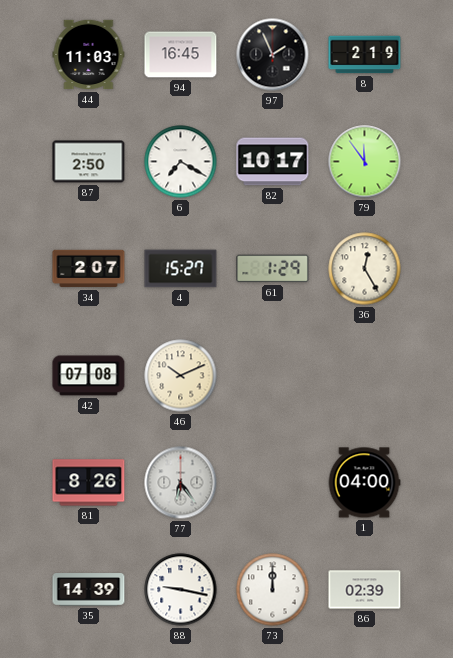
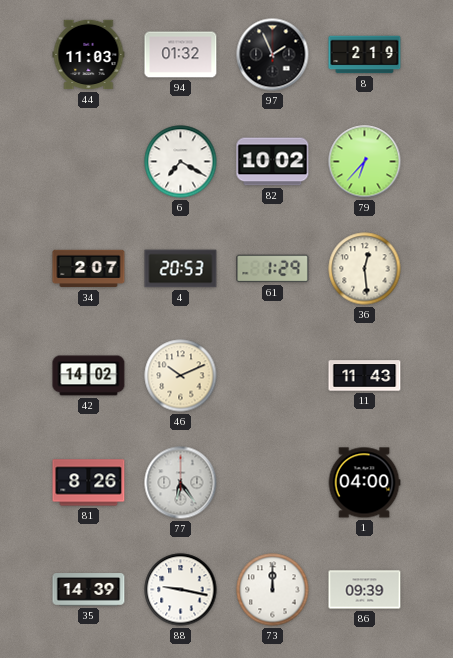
94: 16:45 -> 01:32 (181, 55)
87: 2:50 -> none (89, 162)
82: 10:17 -> 10:02 (273, 162)
79: 11:54 -> 6:37 (365, 162)
4: 15:27 -> 20:53 (181, 269)
36: 12:25 -> 12:29 (365, 269)
42: 07:08 -> 14:02 (89, 376)
11: none -> 11:43 (365, 376)
86: 02:39 -> 09:39 (365, 590)
